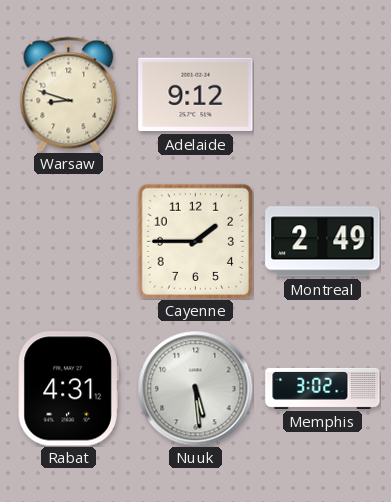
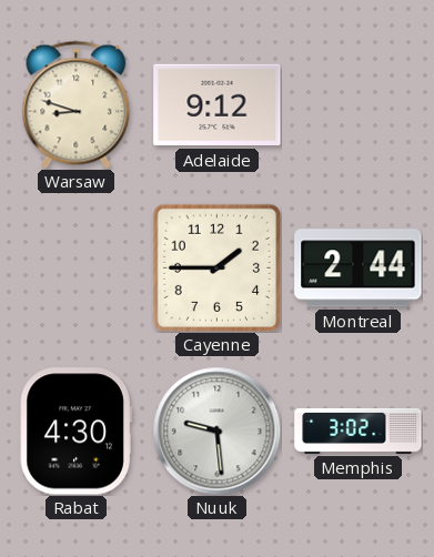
Montreal: 2:49 -> 2:44 (359, 269)
Rabat: 4:31 -> 4:30 (75, 432)
Nuuk: 5:29 -> 9:29 (216, 431)
